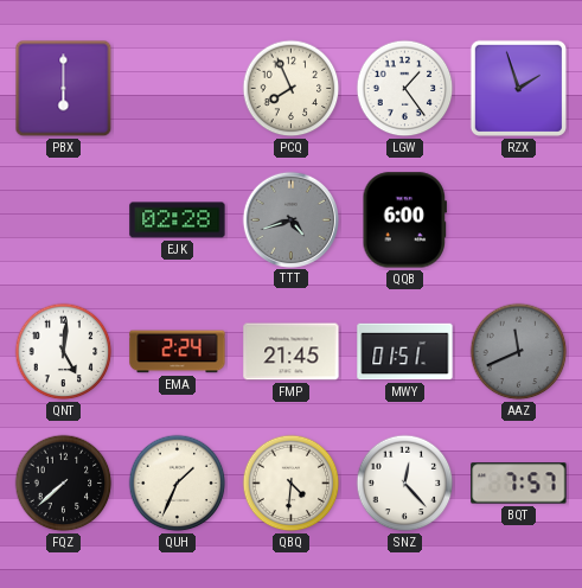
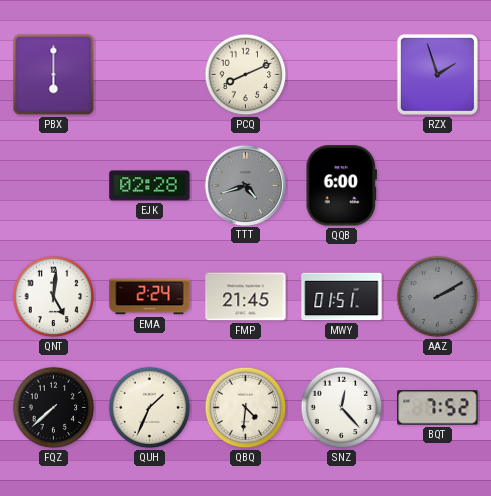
PCQ: 7:56 -> 8:11 (246, 75)
LGW: 1:24 -> none (405, 89)
AAZ: 11:41 -> 2:10 (438, 297)
BQT: 7:57 -> 7:52 (438, 408)
